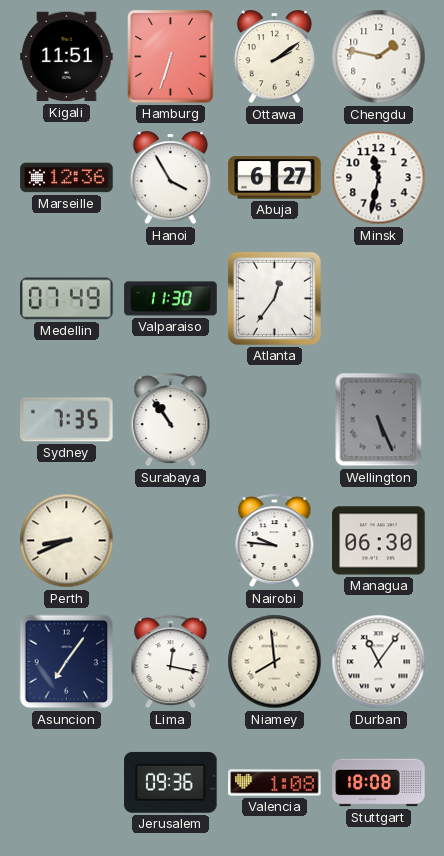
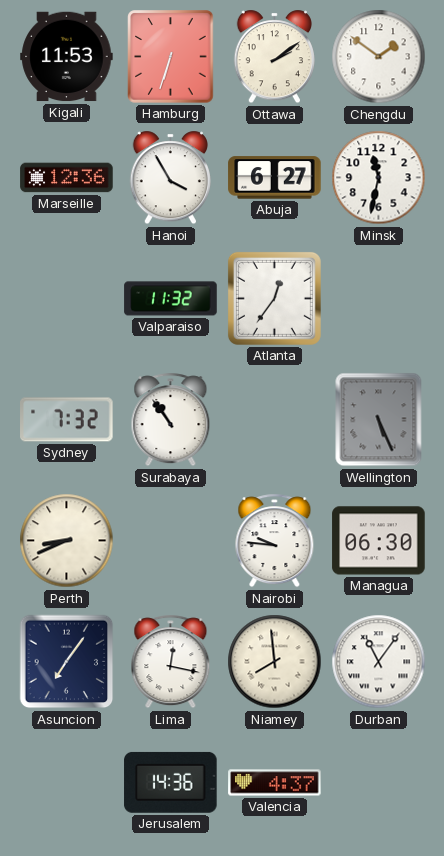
Kigali: 11:51 -> 11:53 (67, 57)
Chengdu: 1:47 -> 1:51 (379, 57)
Medellin: 07:49 -> none (67, 299)
Valparaiso: 11:30 -> 11:32 (171, 299)
Sydney: 7:35 -> 7:32 (67, 420)
Jerusalem: 09:36 -> 14:36 (171, 782)
Valencia: 1:08 -> 4:37 (275, 783)
Stuttgart: 18:08 -> none (379, 783)
